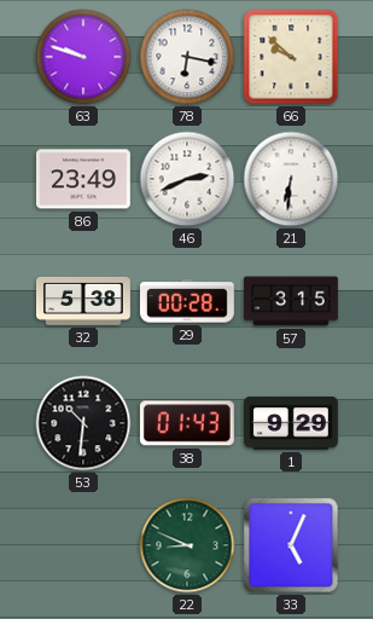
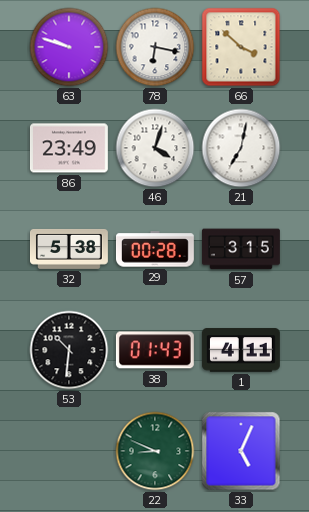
66: 9:52 -> 3:52 (241, 47)
46: 2:41 -> 4:03 (155, 148)
21: 6:31 -> 7:02 (241, 148)
1: 9:29 -> 4:11 (241, 350)
